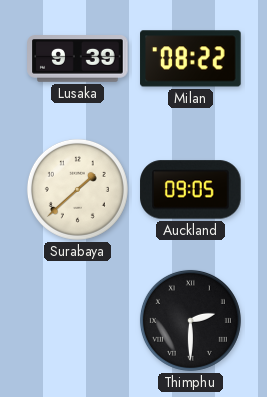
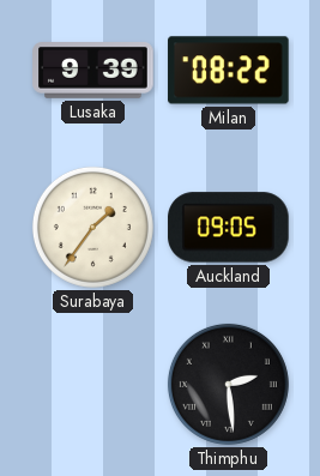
Surabaya: 1:38 -> 1:36 (92, 227)
Thimphu: 2:30 -> 2:29 (228, 384)
